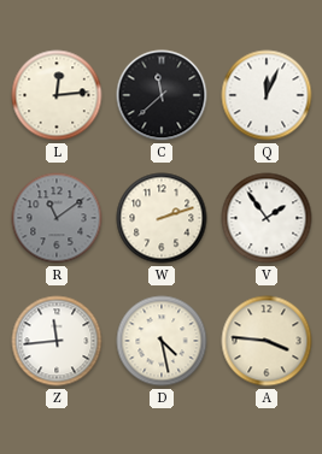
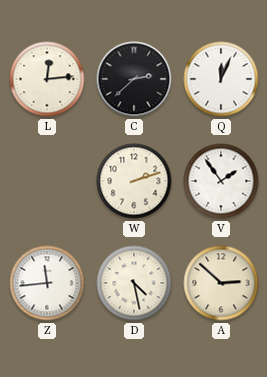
C: 11:38 -> 2:38 (134, 79)
R: 11:09 -> none (57, 218)
A: 3:46 -> 2:52 (221, 283)
